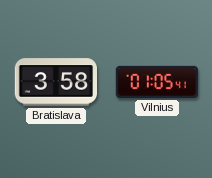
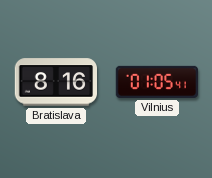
Bratislava: 3:58 -> 8:16 (55, 82)
